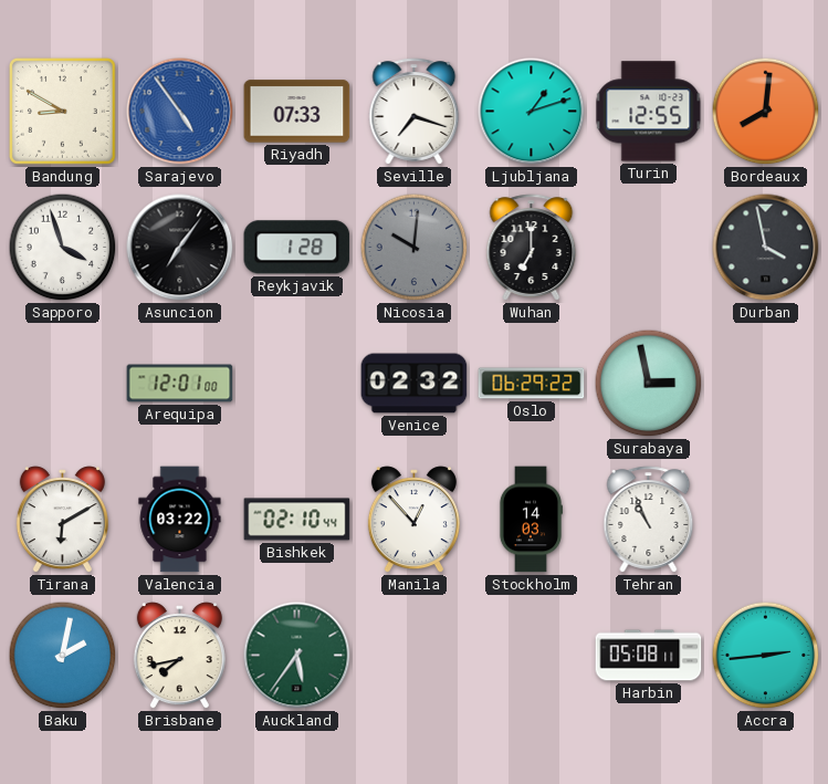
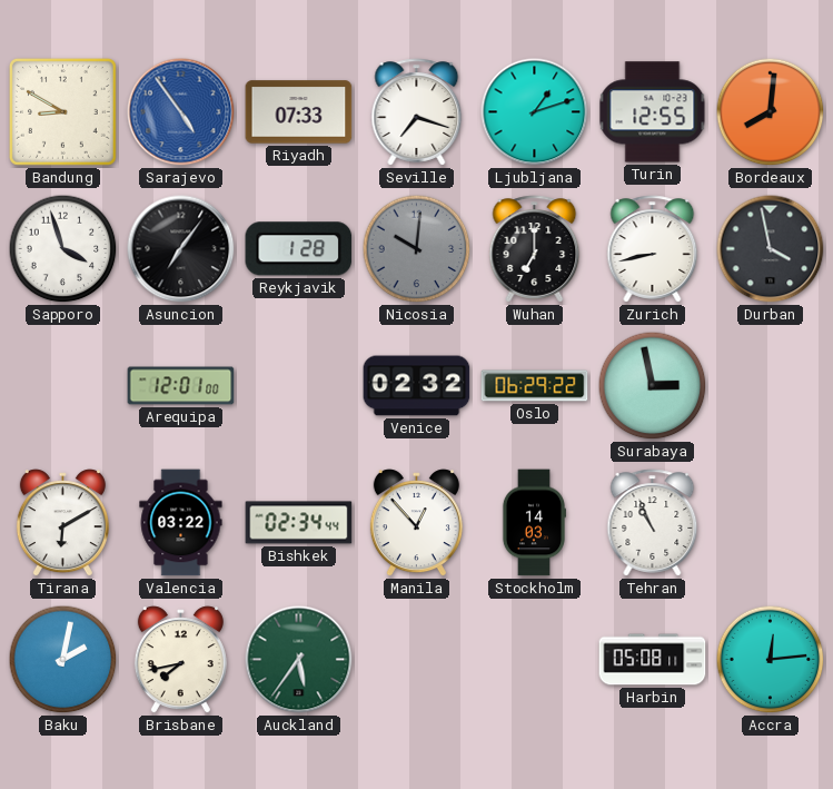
Zurich: none -> 8:43 (653, 249)
Bishkek: 02:10 -> 02:34 (299, 523)
Accra: 2:44 -> 12:14 (771, 660)
